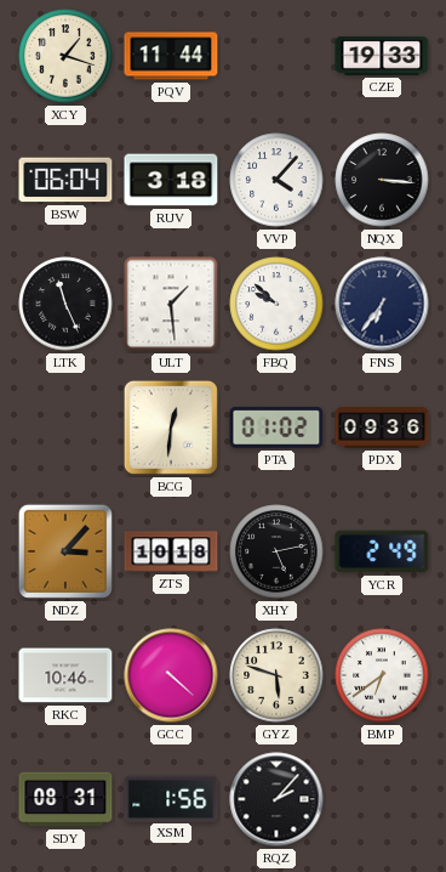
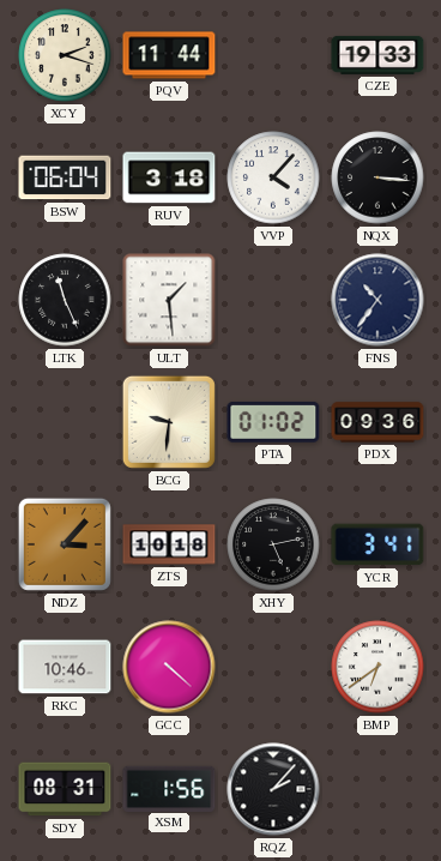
XCY: 1:18 -> 2:18 (65, 55)
FBQ: 9:52 -> none (276, 304)
FNS: 6:36 -> 10:36 (377, 300)
BCG: 12:31 -> 9:31 (169, 422)
YCR: 2:49 -> 3:41 (377, 544)
GYZ: 5:48 -> none (276, 675)
